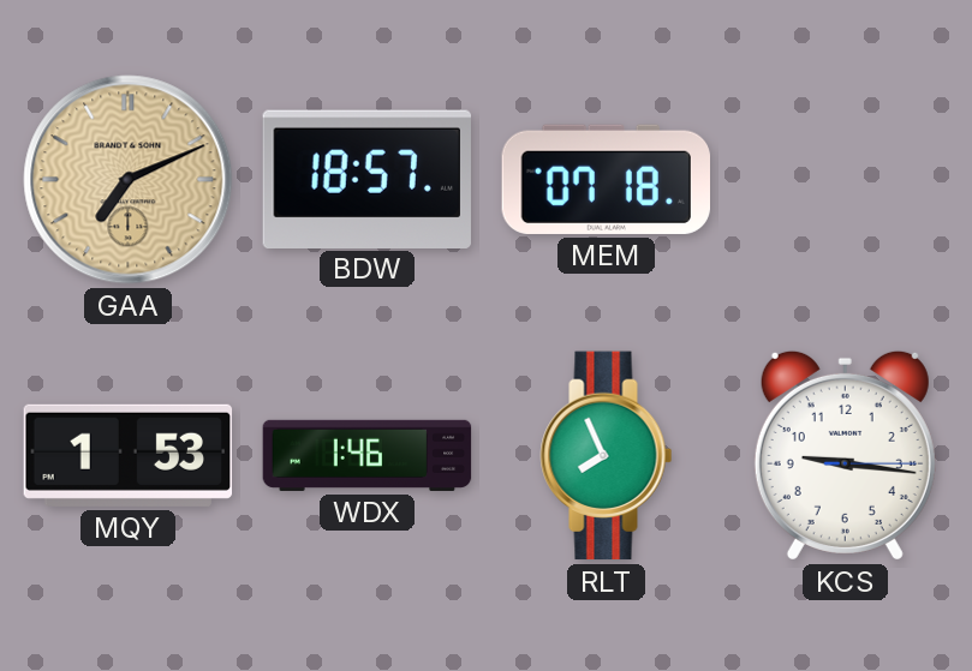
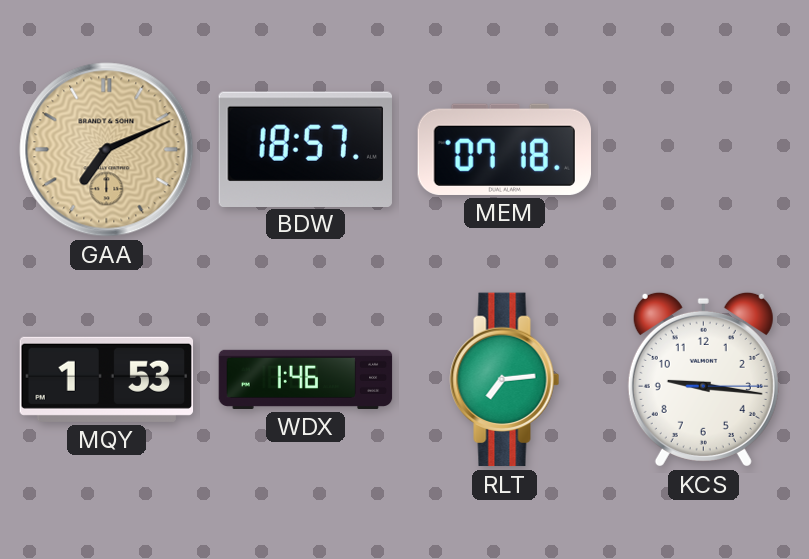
RLT: 7:56 -> 7:14 (505, 380)
